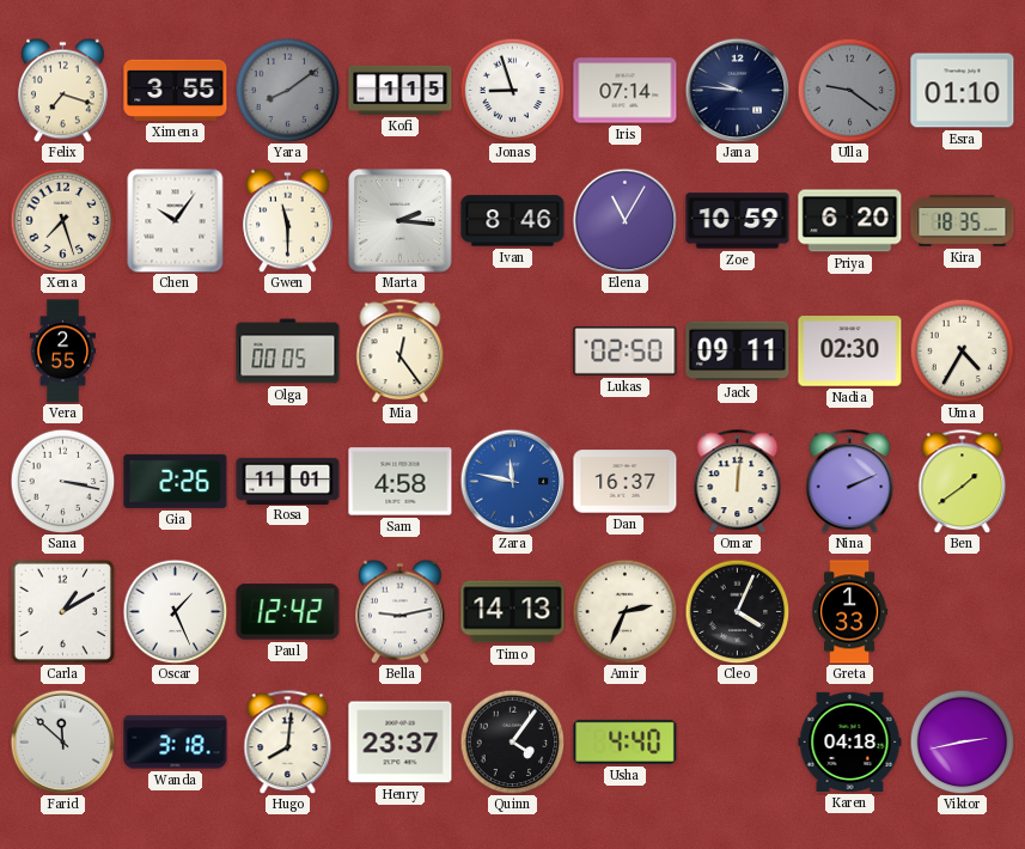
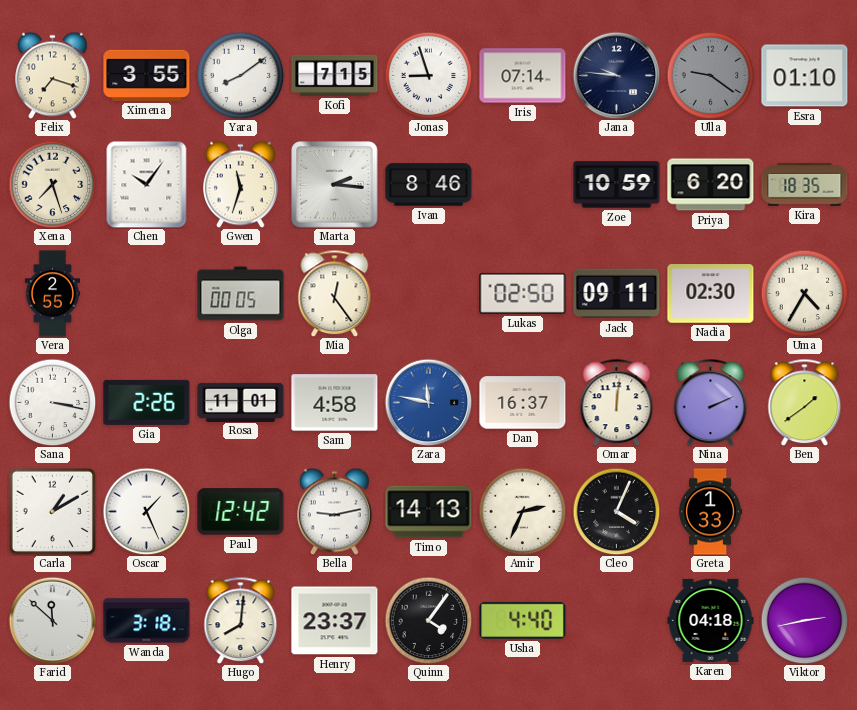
Yara dial: grey -> white (240, 75)
Kofi: 1:15 -> 7:15 (335, 75)
Gwen: 11:30 -> 11:33 (241, 184)
Elena: 11:05 -> none (624, 220)
